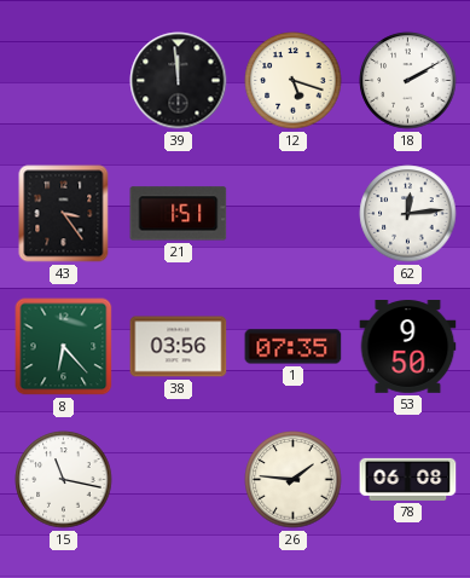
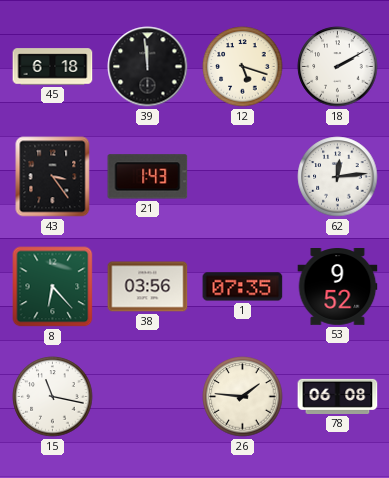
45: none -> 6:18 (53, 67)
21: 1:51 -> 1:43 (148, 177)
53: 9:50 -> 9:52 (338, 287)
